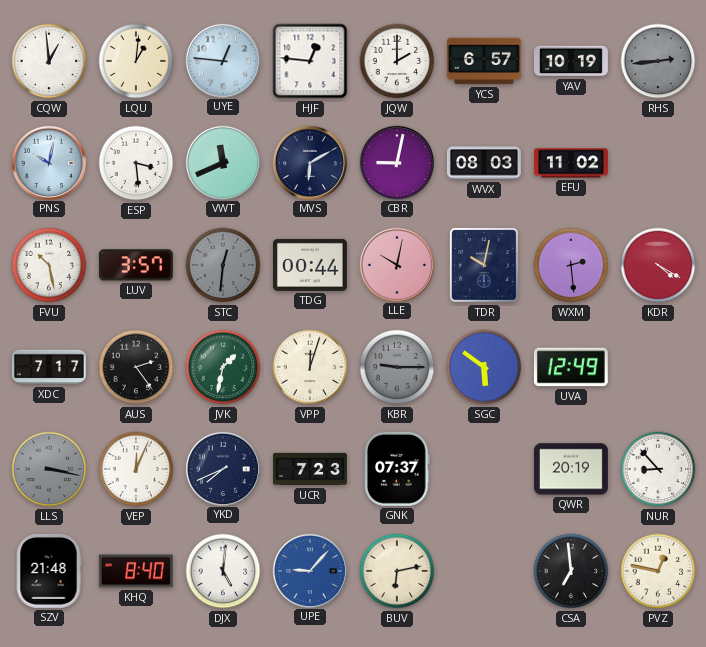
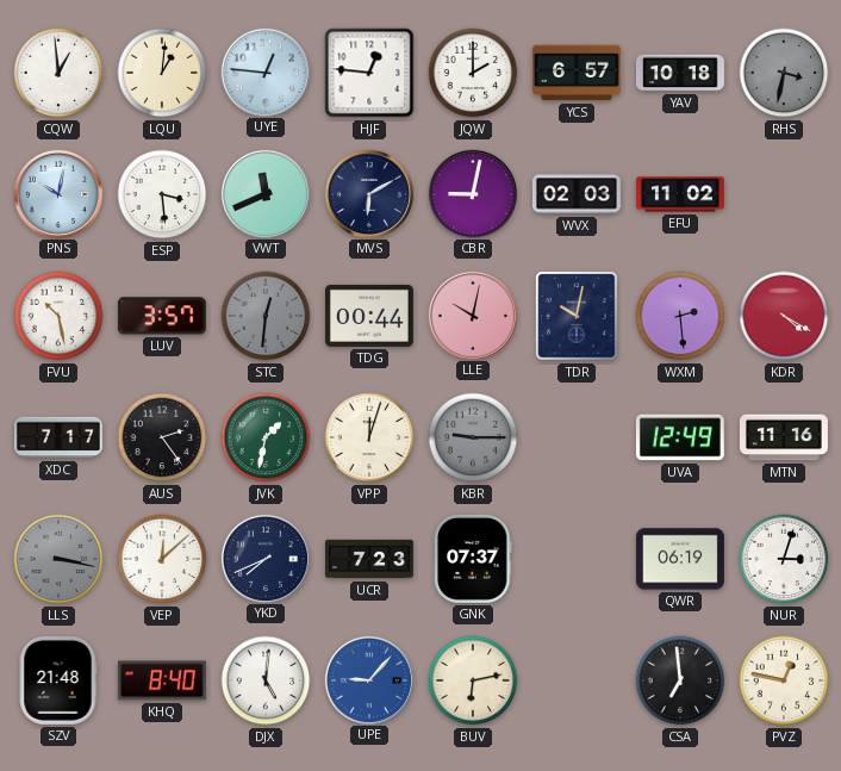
YAV: 10:19 -> 10:18 (681, 73)
RHS: 2:44 -> 3:32 (784, 73)
WVX: 08:03 -> 02:03 (577, 194)
SGC: 5:51 -> none (484, 367)
MTN: none -> 11:16 (784, 437)
VEP: 12:04 -> 12:08 (162, 559)
QWR: 20:19 -> 06:19 (680, 559)
NUR: 8:53 -> 3:03 (784, 559)
